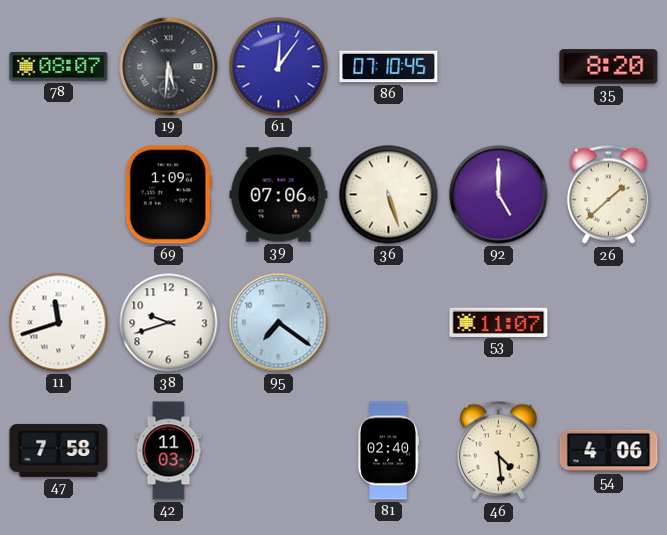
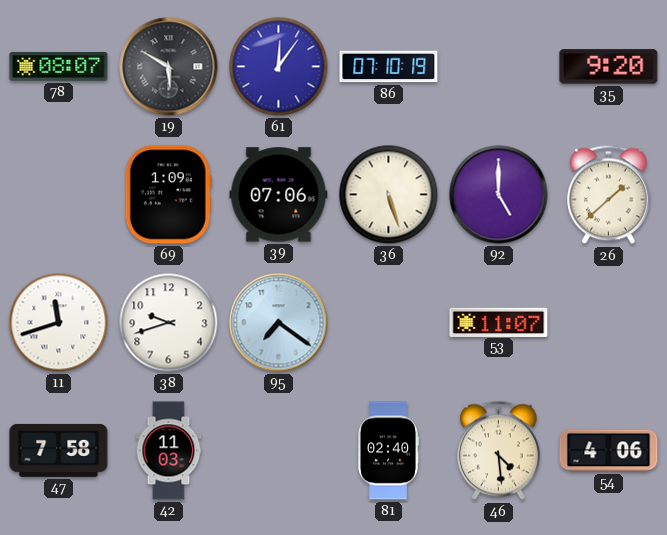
19: 5:31 -> 5:50 (169, 67)
86: 07:10:45 -> 07:10:19 (389, 67)
35: 8:20 -> 9:20 (609, 67)
